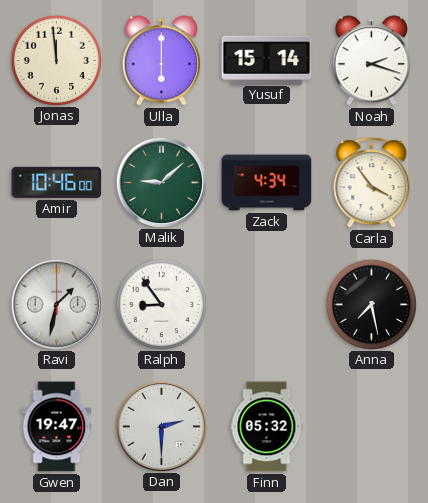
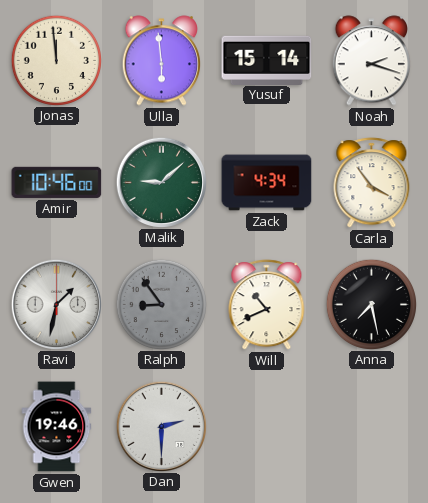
Ulla: 6:00 -> 5:59 (161, 61)
Ralph dial: white -> grey (161, 304)
Will: none -> 10:41 (267, 305)
Gwen: 19:47 -> 19:46 (57, 427)
Finn: 05:32 -> none (267, 427)
